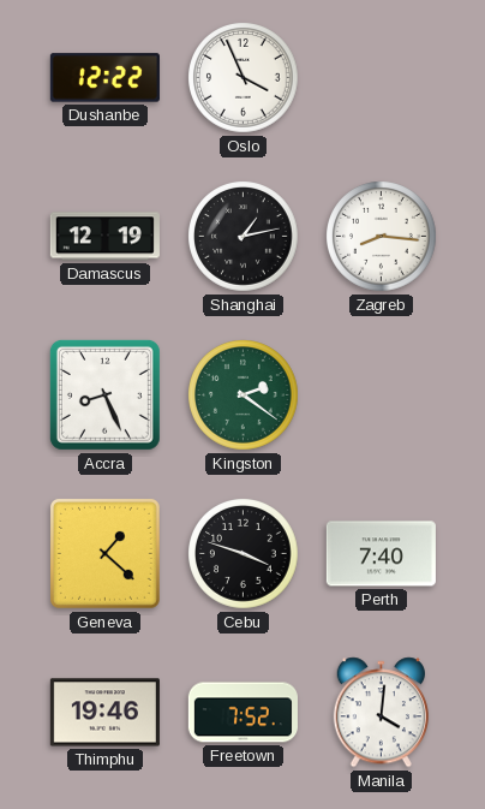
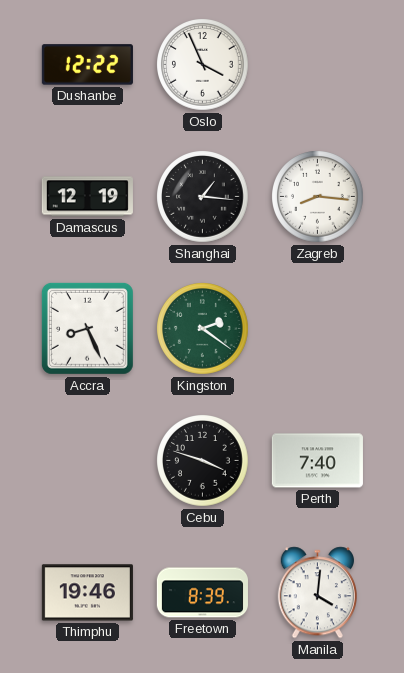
Shanghai: 1:13 -> 1:16 (203, 197)
Geneva: 1:22 -> none (106, 554)
Freetown: 7:52 -> 8:39 (202, 593)
